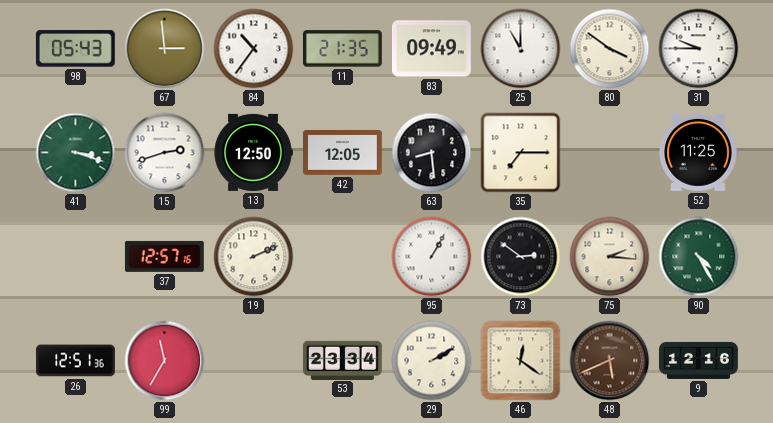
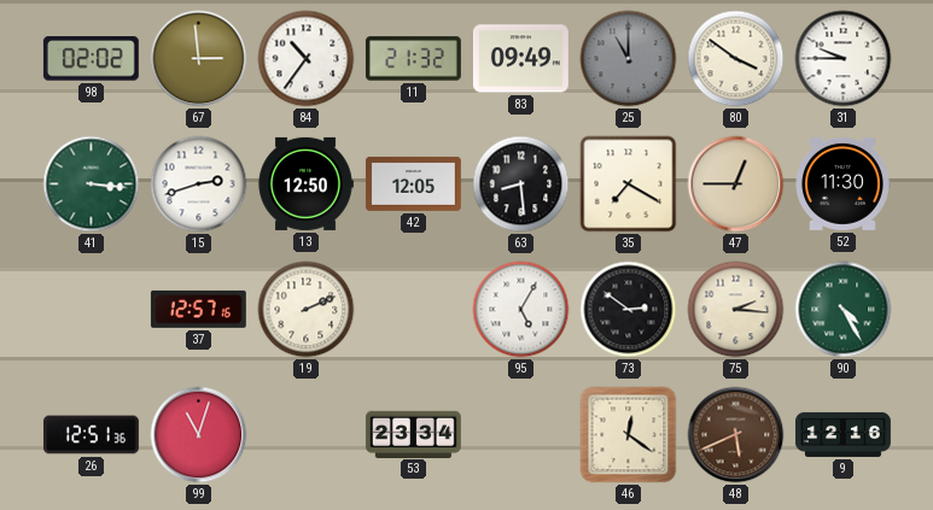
98: 05:43 -> 02:02 (91, 59)
11: 21:35 -> 21:32 (413, 59)
25 dial: white -> grey (629, 59)
41: 3:18 -> 3:16 (92, 184)
35: 7:15 -> 7:20 (629, 184)
47: none -> 12:45 (736, 184)
52: 11:25 -> 11:30 (842, 183)
95: 1:05 -> 5:05 (521, 310)
99: 11:35 -> 11:03 (199, 435)
29: 2:10 -> none (432, 361)
